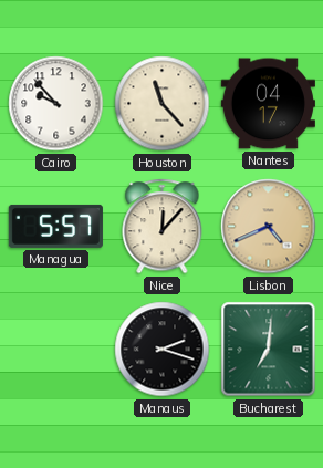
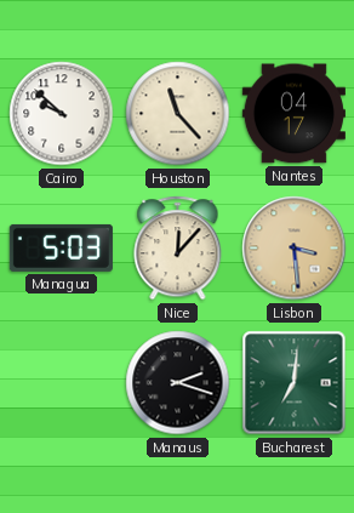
Cairo: 9:53 -> 9:52 (62, 114)
Managua: 5:57 -> 5:03 (61, 247)
Lisbon: 4:41 -> 3:29 (295, 249)
